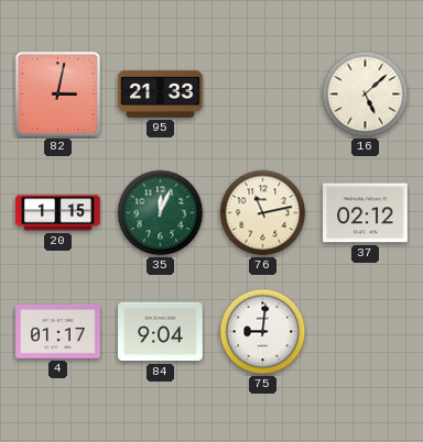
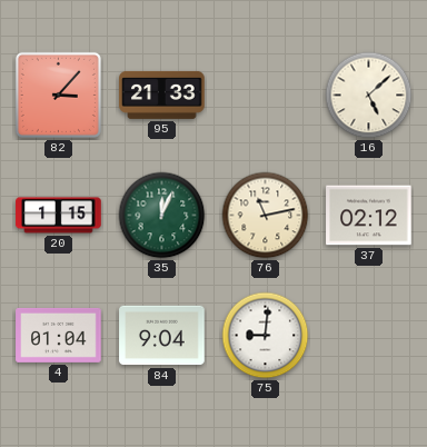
82: 3:02 -> 3:07 (58, 95)
4: 01:17 -> 01:04 (59, 335)
